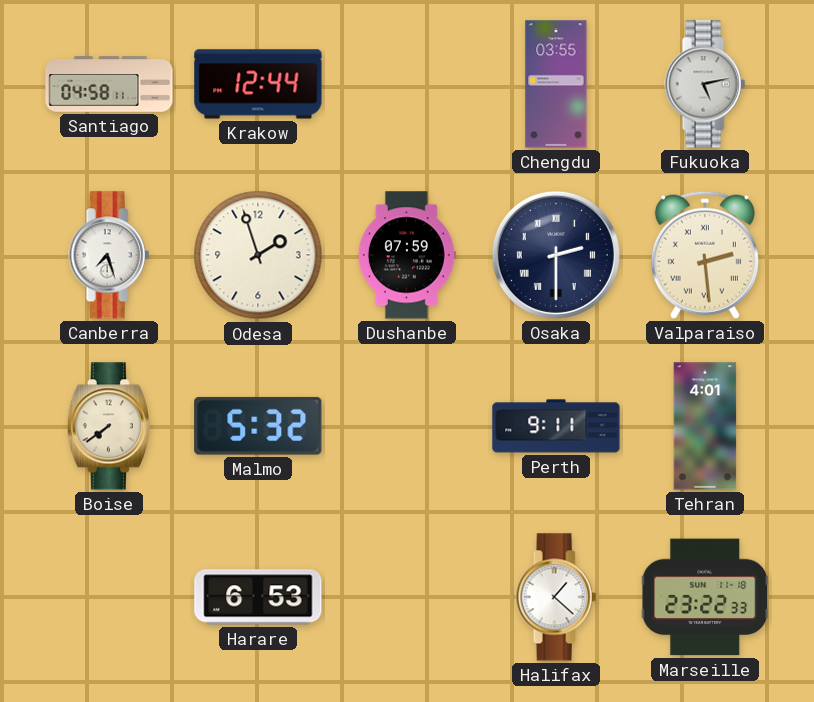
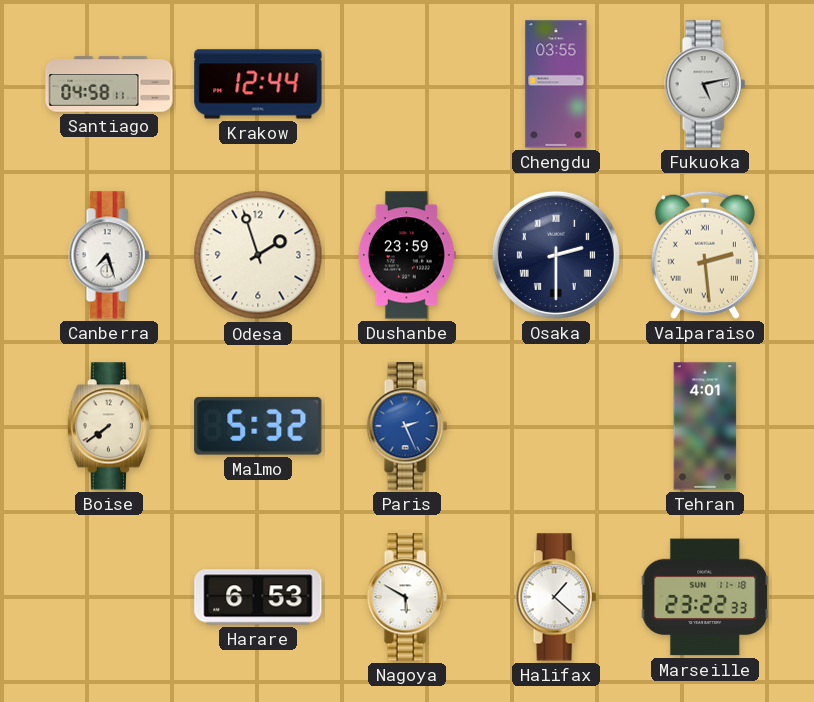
Dushanbe: 07:59 -> 23:59 (407, 255)
Paris: none -> 2:26 (407, 426)
Perth: 9:11 -> none (556, 426)
Nagoya: none -> 5:50 (407, 597)
